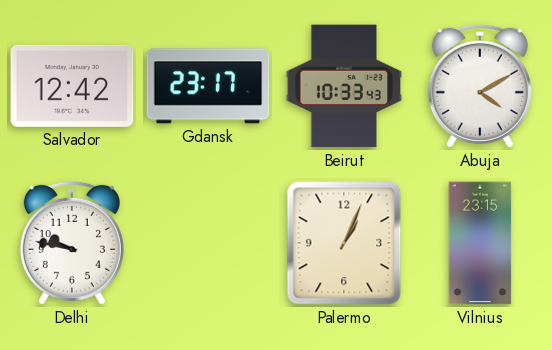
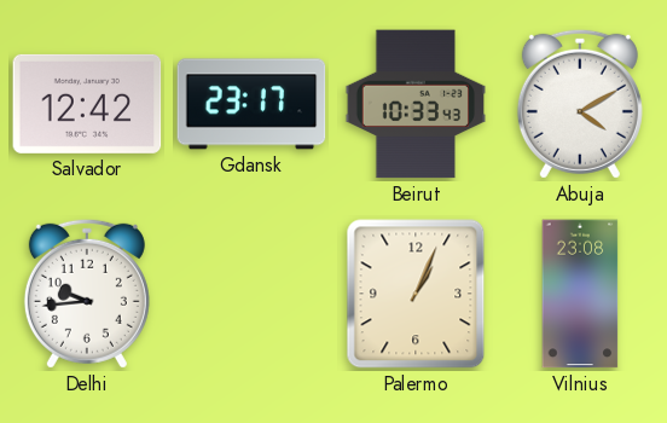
Delhi: 9:47 -> 9:44 (87, 294)
Vilnius: 23:15 -> 23:08 (580, 294)
